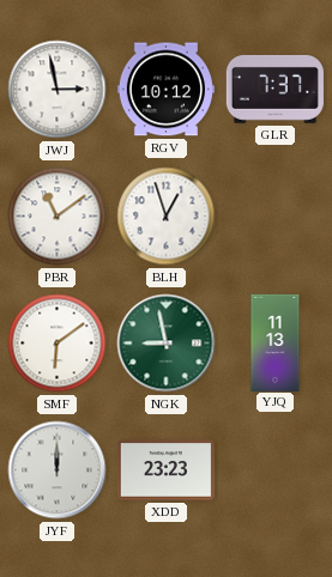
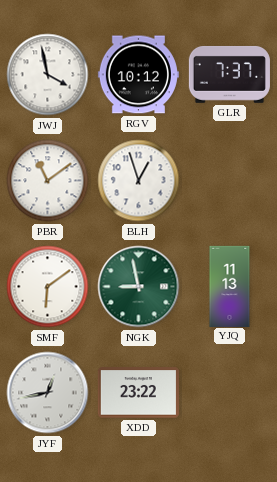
JWJ: 2:58 -> 3:58 (48, 75)
JYF: 12:00 -> 12:43 (48, 393)
XDD: 23:23 -> 23:22 (138, 393)
